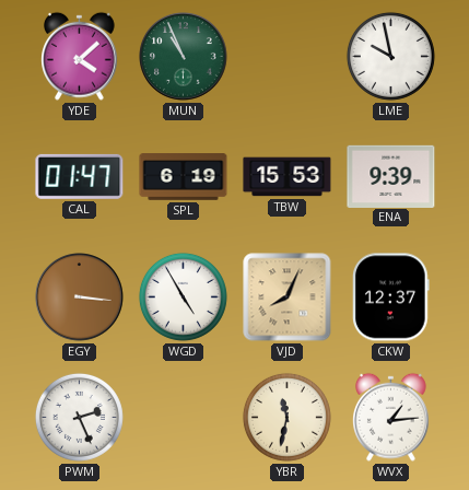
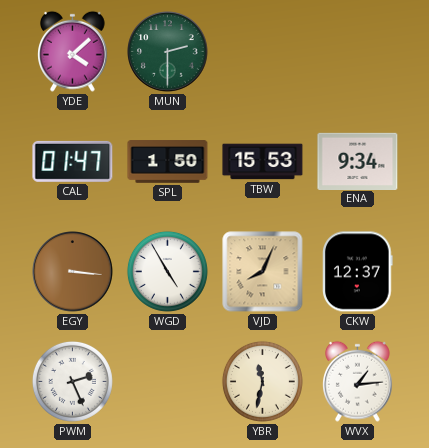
MUN: 10:56 -> 2:30 (168, 52)
LME: 9:58 -> none (390, 56)
SPL: 6:19 -> 1:50 (168, 162)
ENA: 9:39 -> 9:34 (358, 161)
